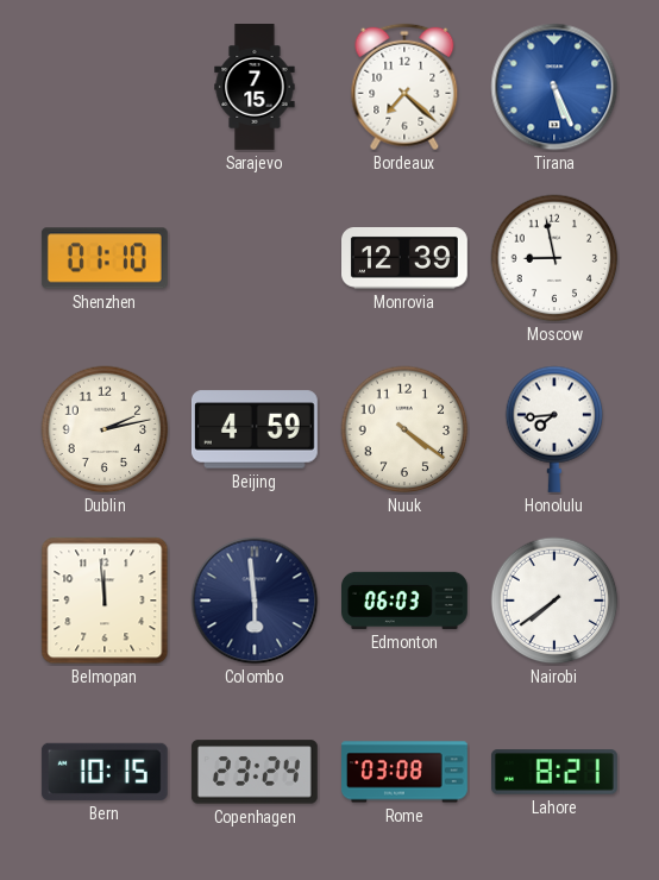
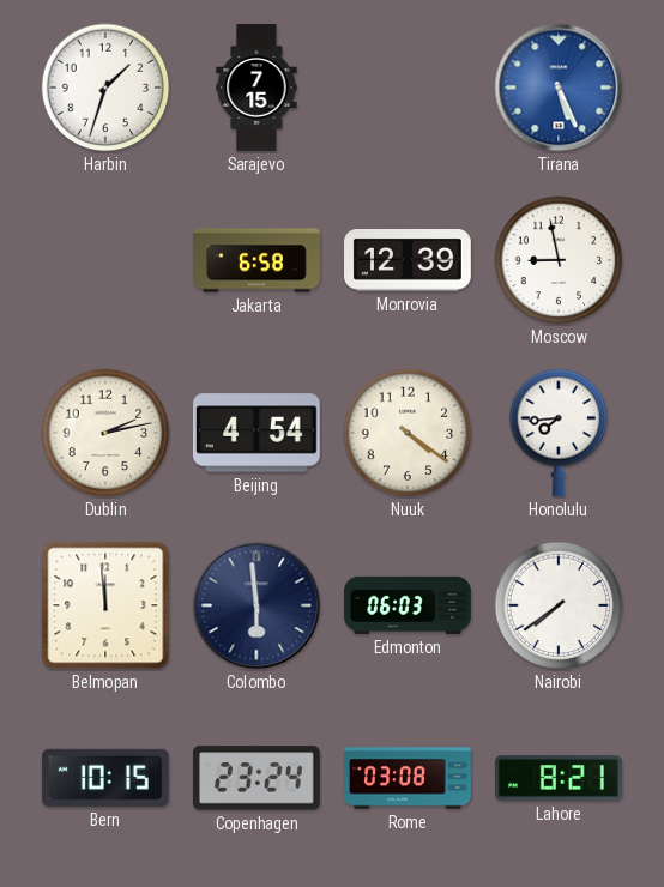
Harbin: none -> 1:33 (105, 88)
Bordeaux: 7:22 -> none (404, 87)
Shenzhen: 01:10 -> none (105, 258)
Jakarta: none -> 6:58 (258, 260)
Beijing: 4:59 -> 4:54 (256, 433)
